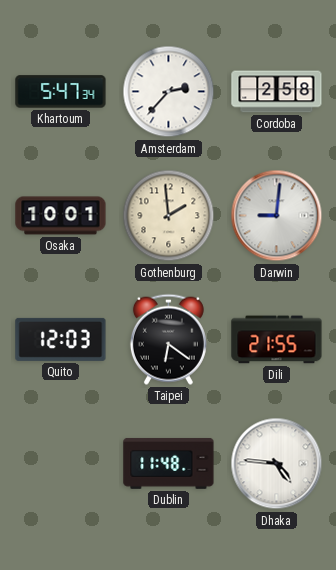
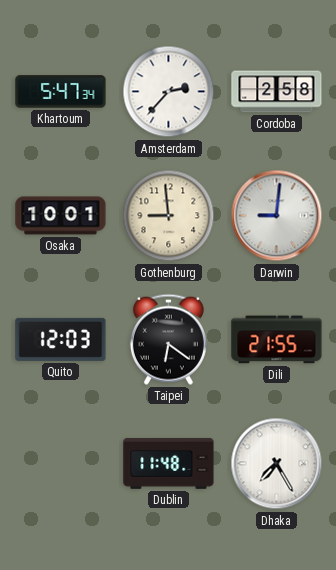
Gothenburg: 1:59 -> 8:59 (169, 216)
Dhaka: 4:46 -> 7:25 (277, 464)
